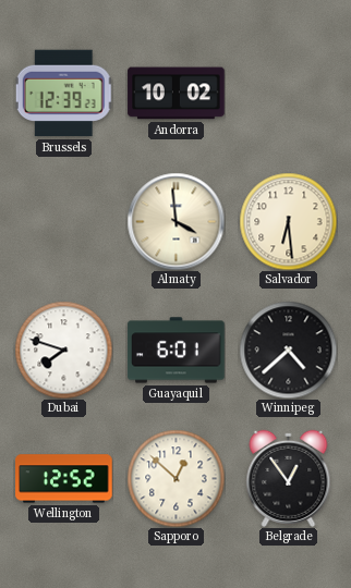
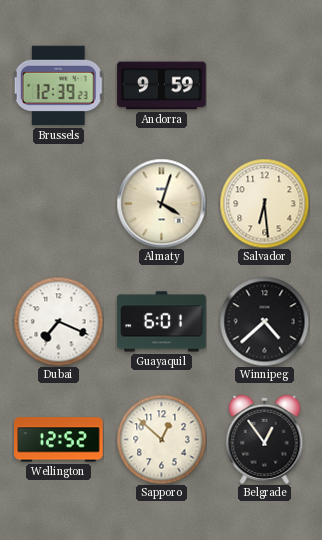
Andorra: 10:02 -> 9:59 (162, 86)
Almaty: 3:59 -> 4:03 (161, 203)
Dubai: 7:48 -> 7:19 (58, 321)
